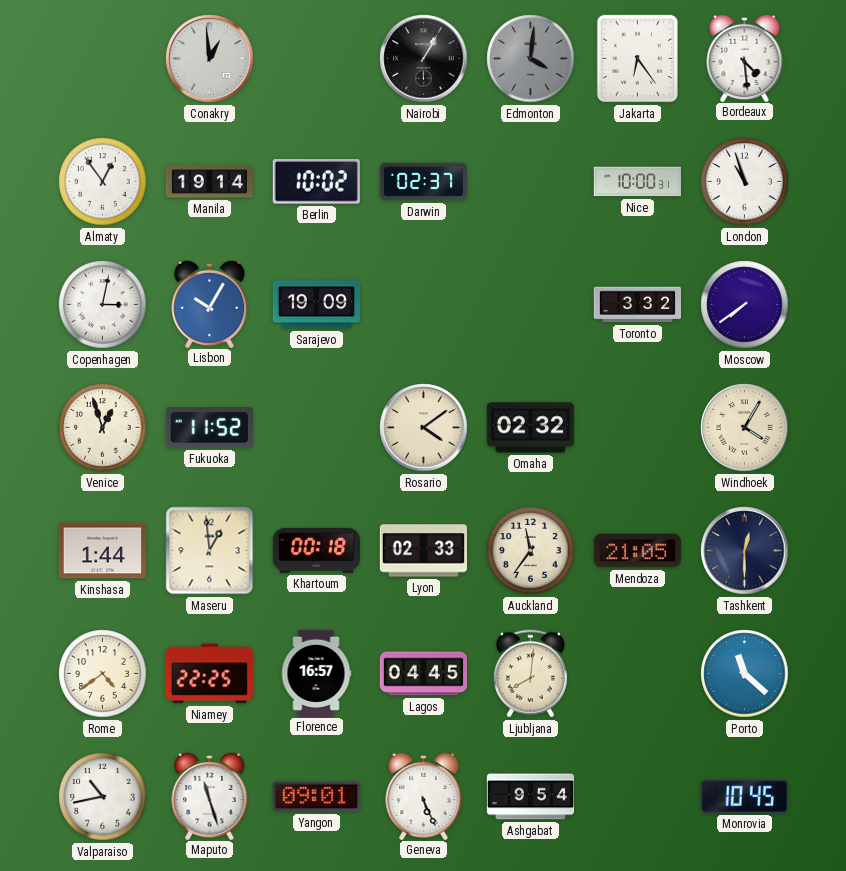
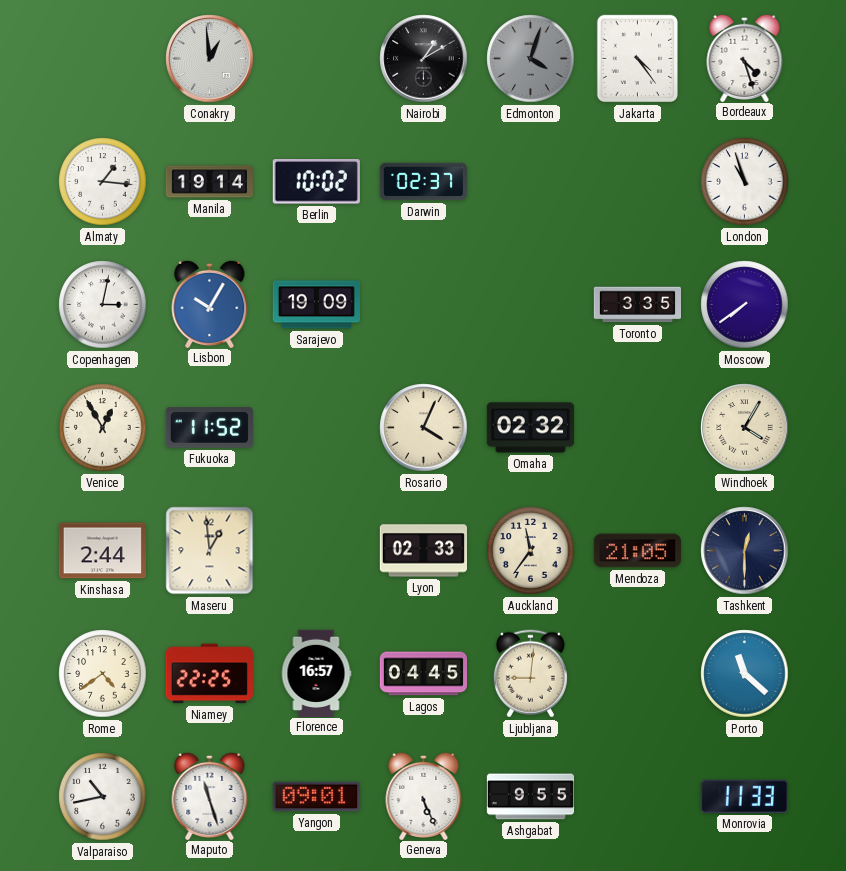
Nairobi: 1:05 -> 1:10 (424, 59)
Edmonton: 4:01 -> 4:03 (531, 59)
Jakarta: 6:24 -> 4:24 (637, 59)
Bordeaux: 4:29 -> 4:27 (745, 57)
Almaty: 12:54 -> 1:16 (103, 182)
Nice: 10:00 -> none (637, 182)
Toronto: 3:32 -> 3:35 (637, 305)
Venice: 12:57 -> 12:55 (103, 428)
Rosario: 4:09 -> 4:04 (424, 428)
Kinshasa: 1:44 -> 2:44 (102, 551)
Khartoum: 00:18 -> none (316, 550)
Ljubljana: 8:01 -> 9:01 (530, 674)
Ashgabat: 9:54 -> 9:55 (531, 797)
Monrovia: 10:45 -> 11:33 (744, 796)
